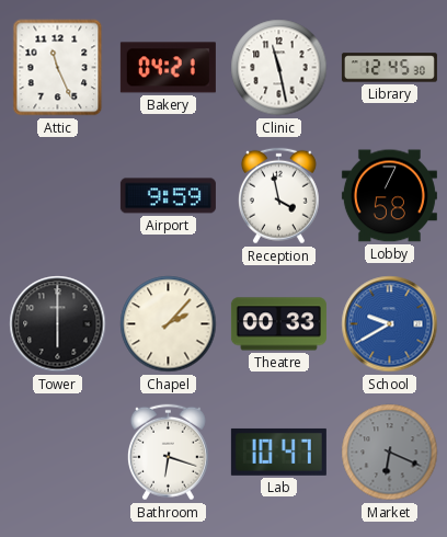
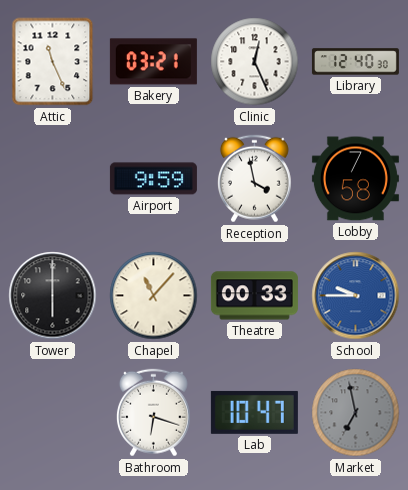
Bakery: 04:21 -> 03:21 (153, 62)
Clinic: 11:28 -> 12:26 (255, 62)
Library: 12:45 -> 12:40 (355, 62)
Chapel: 2:07 -> 11:07 (154, 296)
School: 9:40 -> 9:45 (356, 296)
Market: 6:19 -> 6:58 (356, 413)
